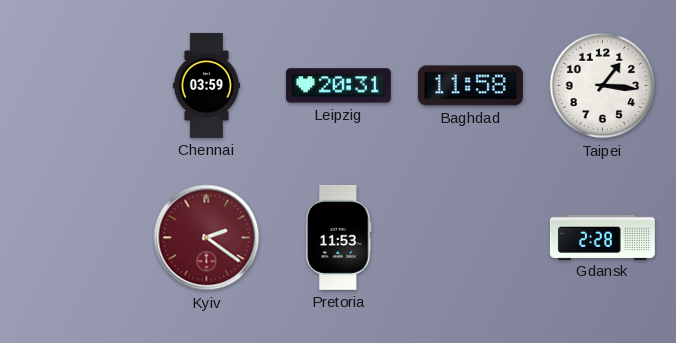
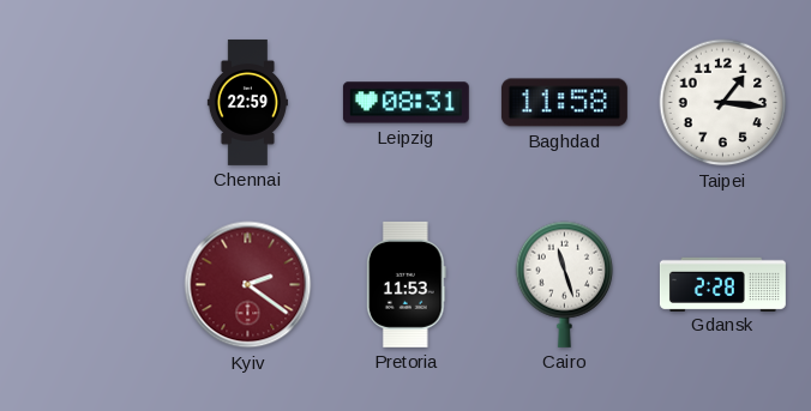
Chennai: 03:59 -> 22:59 (247, 102)
Leipzig: 20:31 -> 08:31 (405, 103)
Cairo: none -> 11:27 (565, 284)
